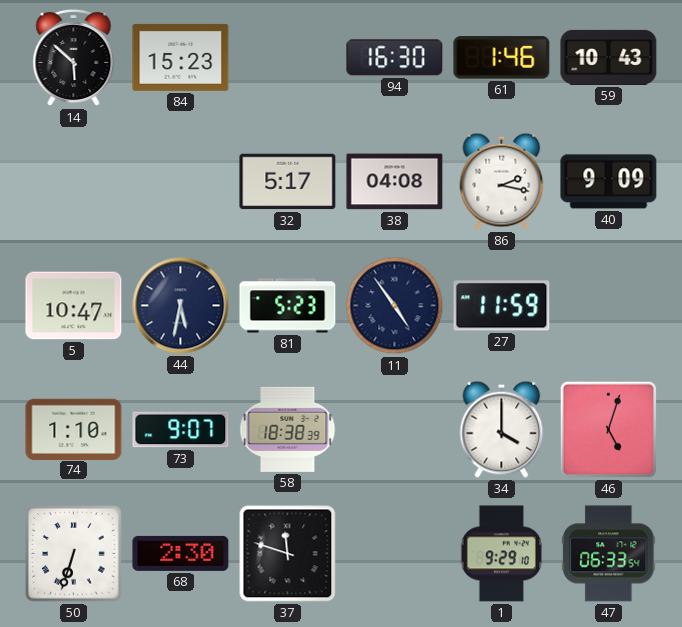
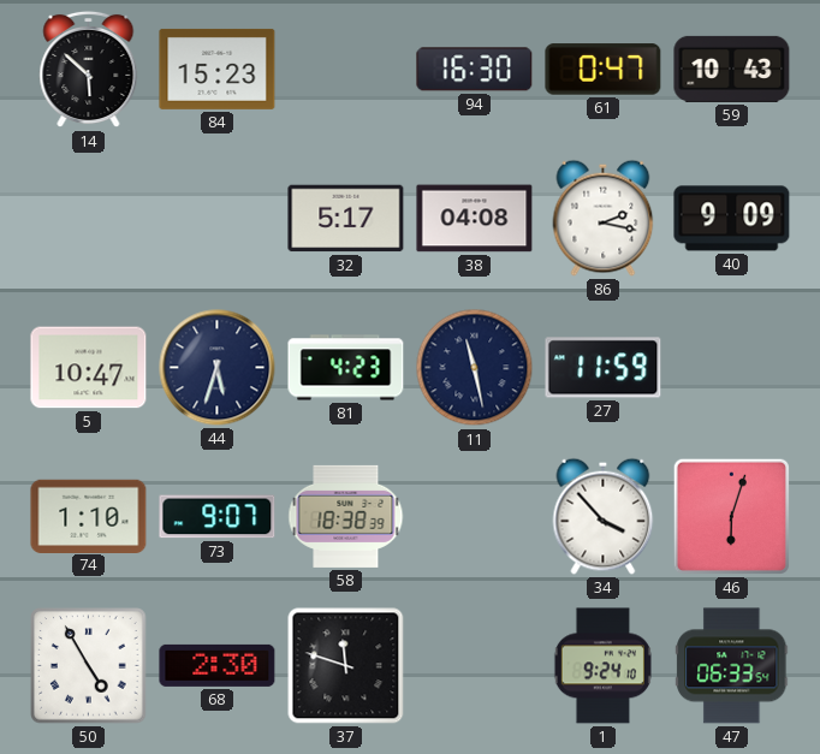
61: 1:46 -> 0:47 (604, 70)
44: 5:32 -> 5:33 (218, 368)
81: 5:23 -> 4:23 (346, 368)
11: 4:54 -> 11:28 (475, 368)
34: 4:00 -> 3:53 (604, 516)
46: 5:03 -> 6:03 (731, 516)
50: 6:33 -> 4:55 (89, 666)
1: 9:29 -> 9:24 (602, 666)
